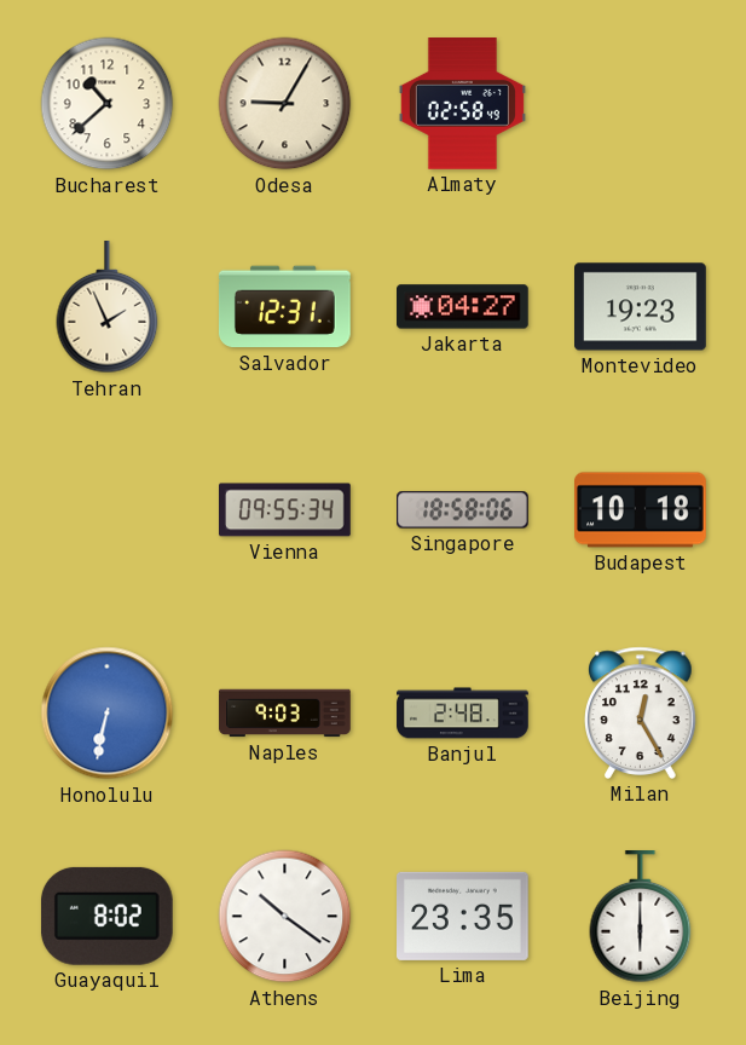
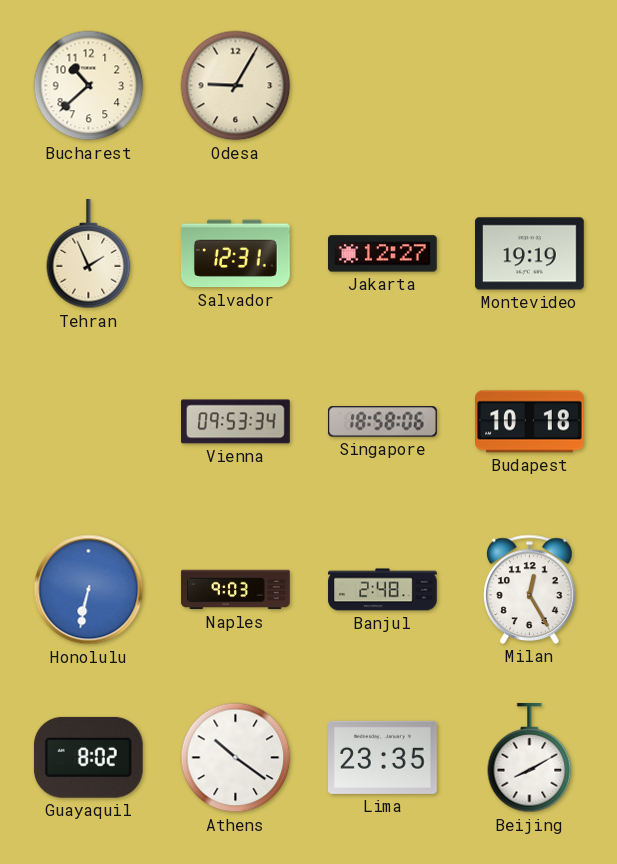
Almaty: 02:58 -> none (462, 104)
Jakarta: 04:27 -> 12:27 (383, 254)
Montevideo: 19:23 -> 19:19 (530, 254)
Vienna: 09:55 -> 09:53 (236, 422)
Beijing: 6:00 -> 8:10 (530, 759)
